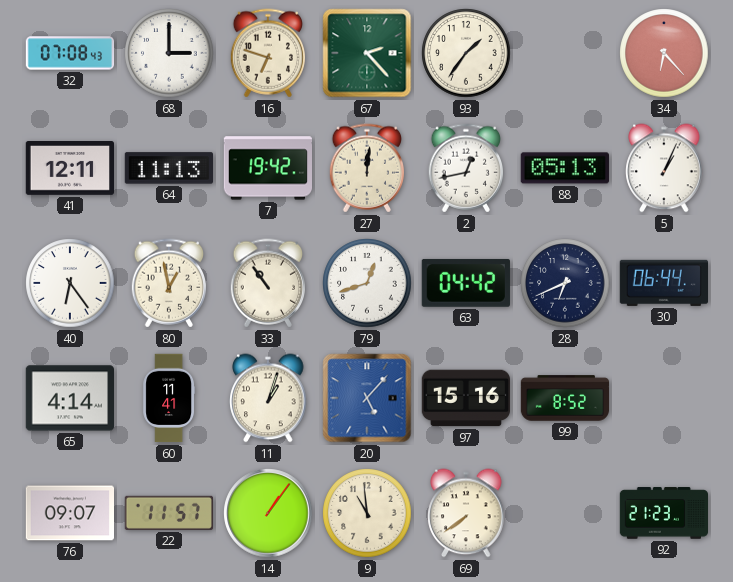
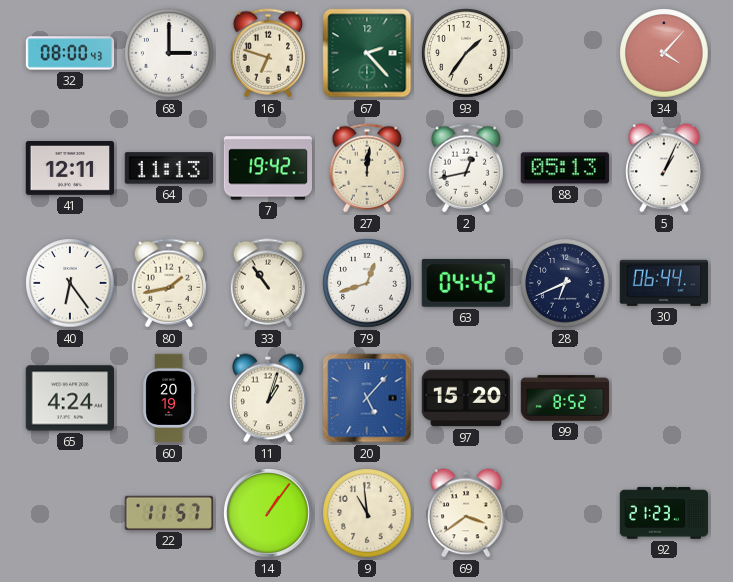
32: 07:08 -> 08:00 (70, 53)
34: 6:23 -> 4:07 (664, 53)
80: 12:58 -> 1:43 (168, 283)
65: 4:14 -> 4:24 (69, 398)
60: 11:41 -> 20:19 (169, 398)
97: 15:16 -> 15:20 (465, 398)
76: 09:07 -> none (69, 513)
69: 7:39 -> 3:39 (466, 513)
